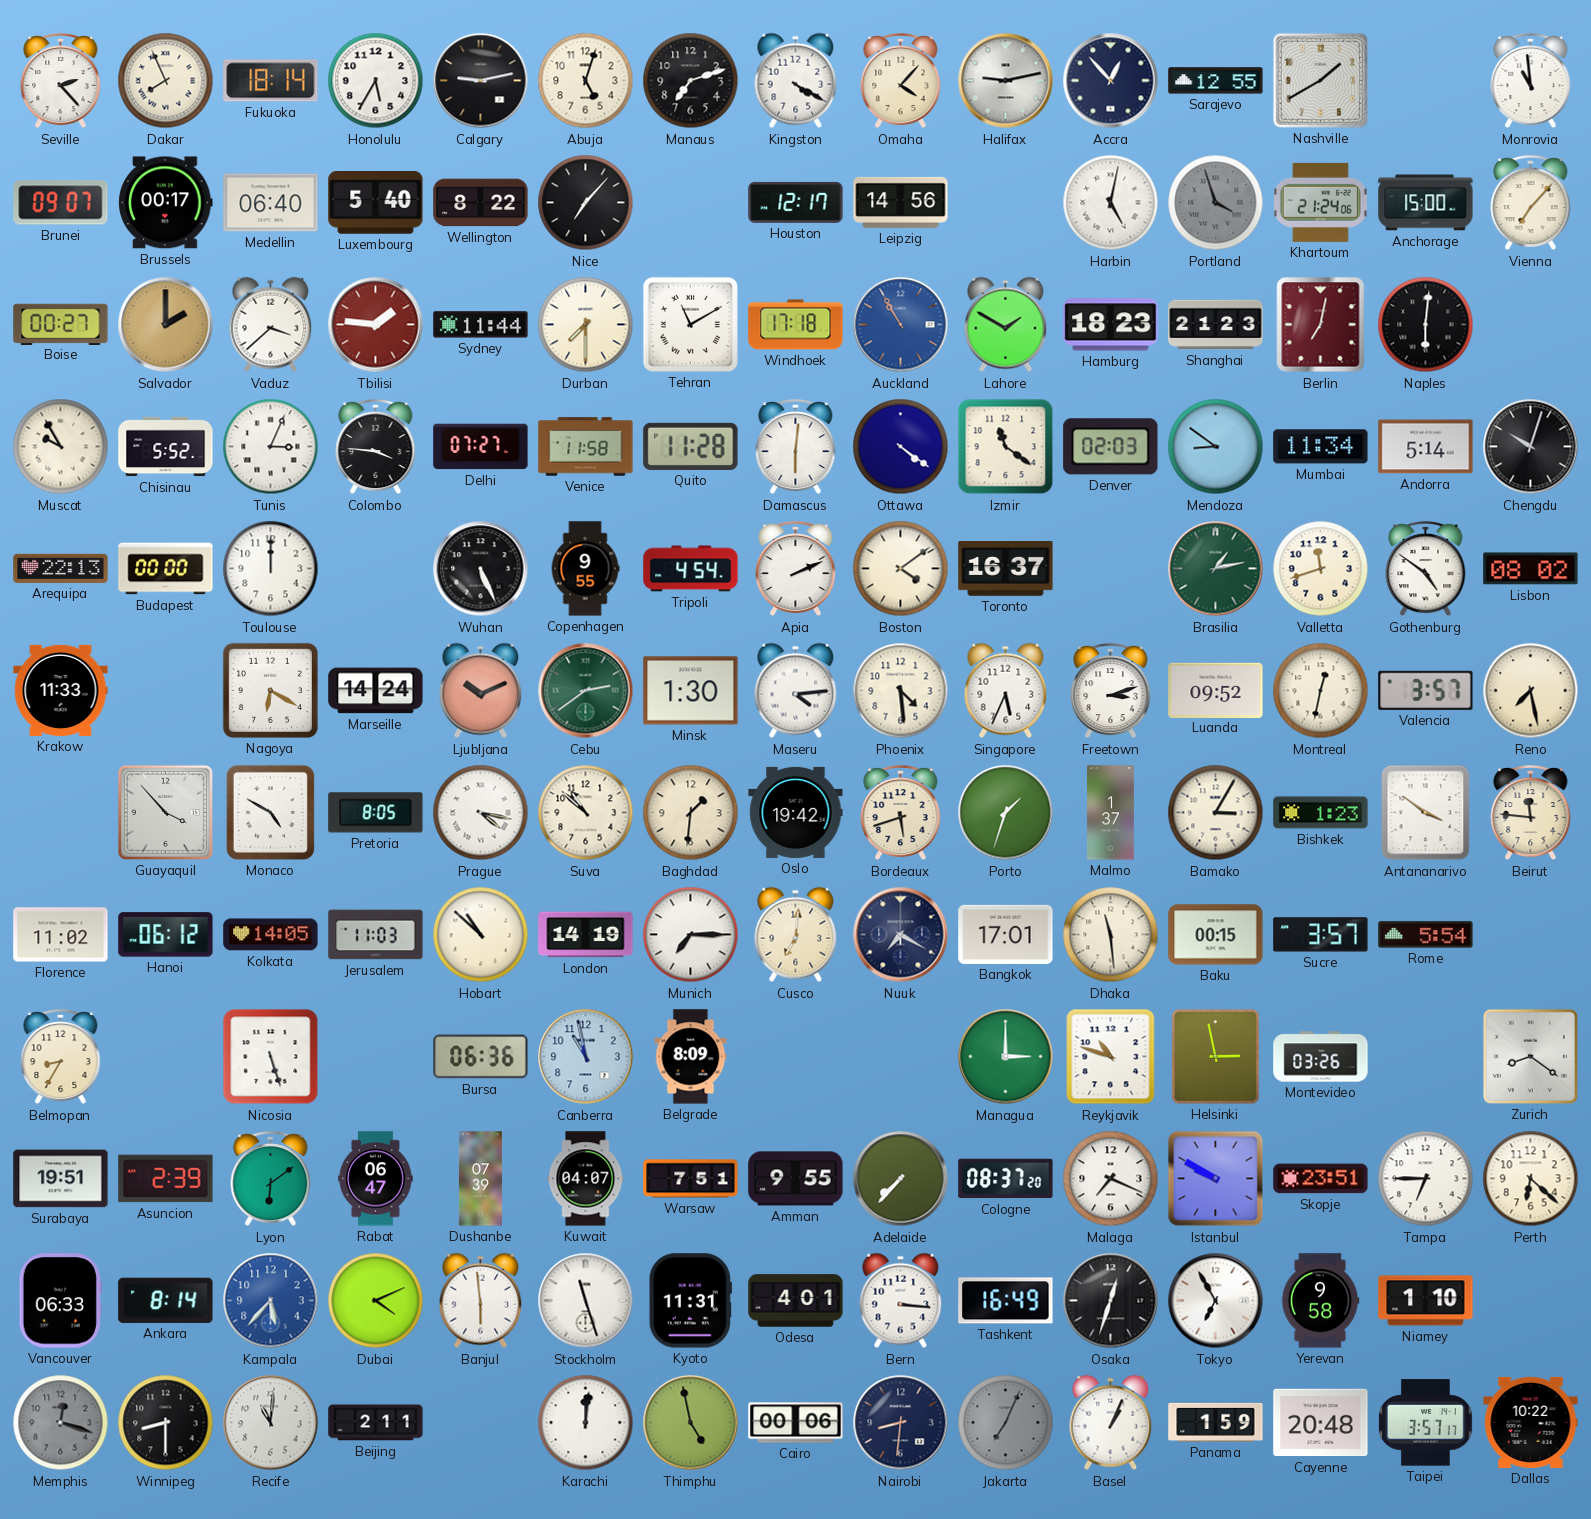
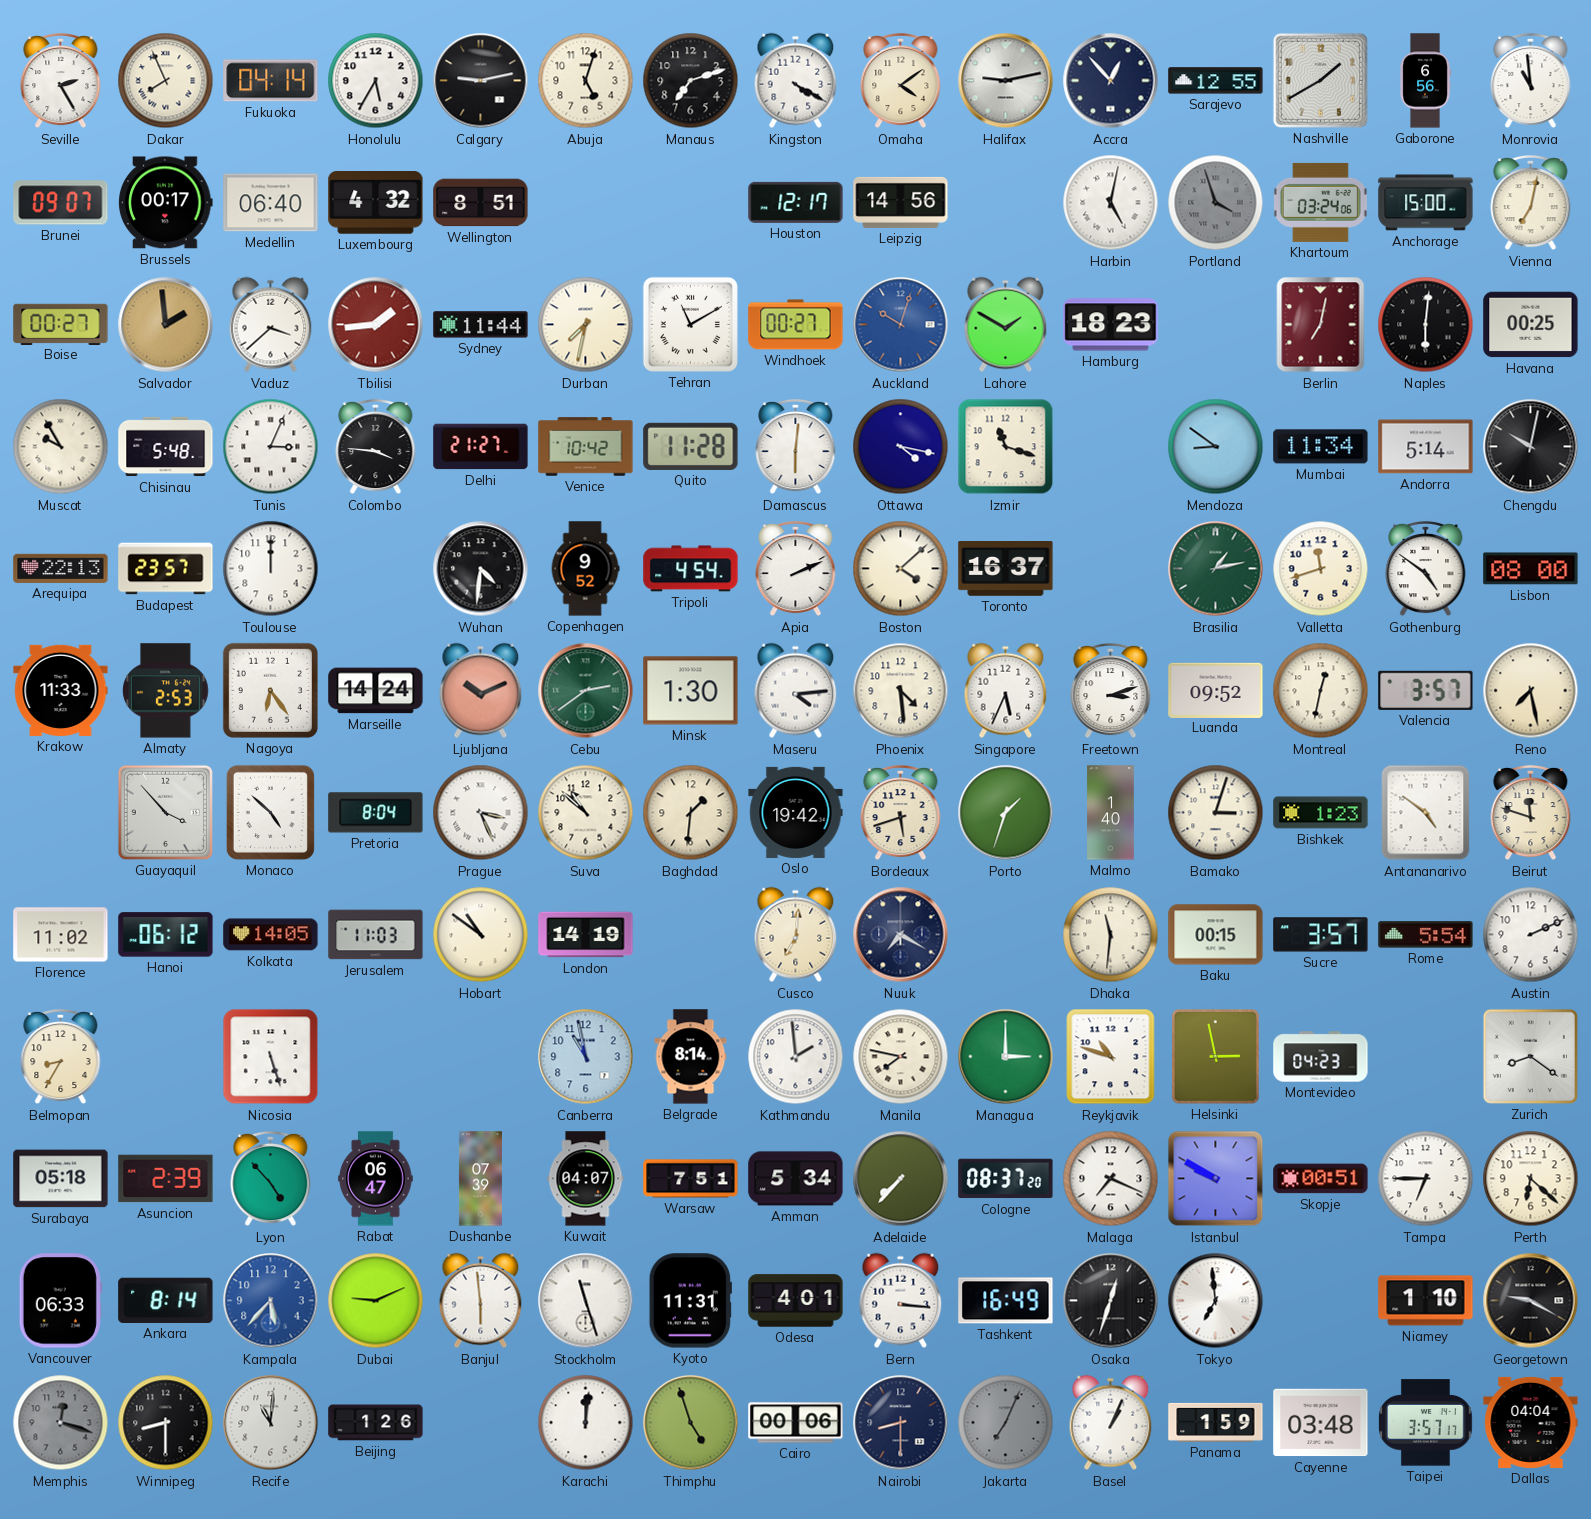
Seville: 2:23 -> 2:25 (61, 81)
Fukuoka: 18:14 -> 04:14 (271, 81)
Omaha: 4:07 -> 4:09 (901, 81)
Gaborone: none -> 6:56 (1425, 81)
Luxembourg: 5:40 -> 4:32 (376, 203)
Wellington: 8:22 -> 8:51 (481, 203)
Nice: 7:07 -> none (586, 203)
Khartoum: 21:24 -> 03:24 (1320, 202)
Vienna: 7:07 -> 7:02 (1531, 203)
Salvador: 2:00 -> 1:59 (166, 325)
Tbilisi: 1:46 -> 1:44 (376, 325)
Durban: 7:30 -> 7:32 (586, 325)
Windhoek: 17:18 -> 00:27 (796, 325)
Auckland: 10:55 -> 10:03 (901, 325)
Shanghai: 21:23 -> none (1216, 325)
Havana: none -> 00:25 (1531, 325)
Chisinau: 5:52 -> 5:48 (166, 447)
Delhi: 07:27 -> 21:27 (481, 447)
Venice: 11:58 -> 10:42 (586, 447)
Ottawa: 4:21 -> 4:17 (901, 447)
Izmir: 11:21 -> 11:18 (1006, 447)
Denver: 02:03 -> none (1111, 447)
Chengdu: 10:03 -> 10:02 (1531, 447)
Budapest: 00:00 -> 23:57 (166, 569)
Wuhan: 5:26 -> 4:31 (481, 569)
Copenhagen: 9:55 -> 9:52 (585, 569)
Boston: 4:09 -> 4:08 (901, 569)
Lisbon: 08:02 -> 08:00 (1531, 569)
Almaty: none -> 2:53 (166, 691)
Nagoya: 6:20 -> 6:24 (270, 690)
Monaco: 4:50 -> 4:52 (270, 812)
Pretoria: 8:05 -> 8:04 (376, 813)
Prague: 4:17 -> 3:26 (481, 813)
Malmo: 1:37 -> 1:40 (1111, 813)
Bamako: 3:05 -> 3:03 (1216, 813)
Antananarivo: 3:51 -> 4:51 (1426, 813)
Beirut: 11:46 -> 11:48 (1531, 813)
Hobart: 10:52 -> 10:51 (481, 935)
Munich: 7:15 -> none (691, 935)
Bangkok: 17:01 -> none (1006, 934)
Dhaka: 11:29 -> 11:31 (1111, 935)
Austin: none -> 2:11 (1531, 935)
Bursa: 06:36 -> none (481, 1057)
Belgrade: 8:09 -> 8:14 (691, 1057)
Kathmandu: none -> 1:59 (796, 1057)
Manila: none -> 7:47 (901, 1057)
Montevideo: 03:26 -> 04:23 (1321, 1057)
Surabaya: 19:51 -> 05:18 (61, 1179)
Lyon: 6:09 -> 4:53 (271, 1179)
Amman: 9:55 -> 5:34 (796, 1179)
Skopje: 23:51 -> 00:51 (1321, 1179)
Dubai: 4:11 -> 9:11 (376, 1301)
Tokyo: 6:55 -> 6:59 (1216, 1301)
Yerevan: 9:58 -> none (1320, 1301)
Georgetown: none -> 9:20 (1531, 1301)
Beijing: 2:11 -> 1:26 (376, 1423)
Thimphu: 4:58 -> 4:57 (691, 1423)
Nairobi: 8:31 -> 8:30 (901, 1423)
Cayenne: 20:48 -> 03:48 (1321, 1423)
Dallas: 10:22 -> 04:04 (1531, 1422)
